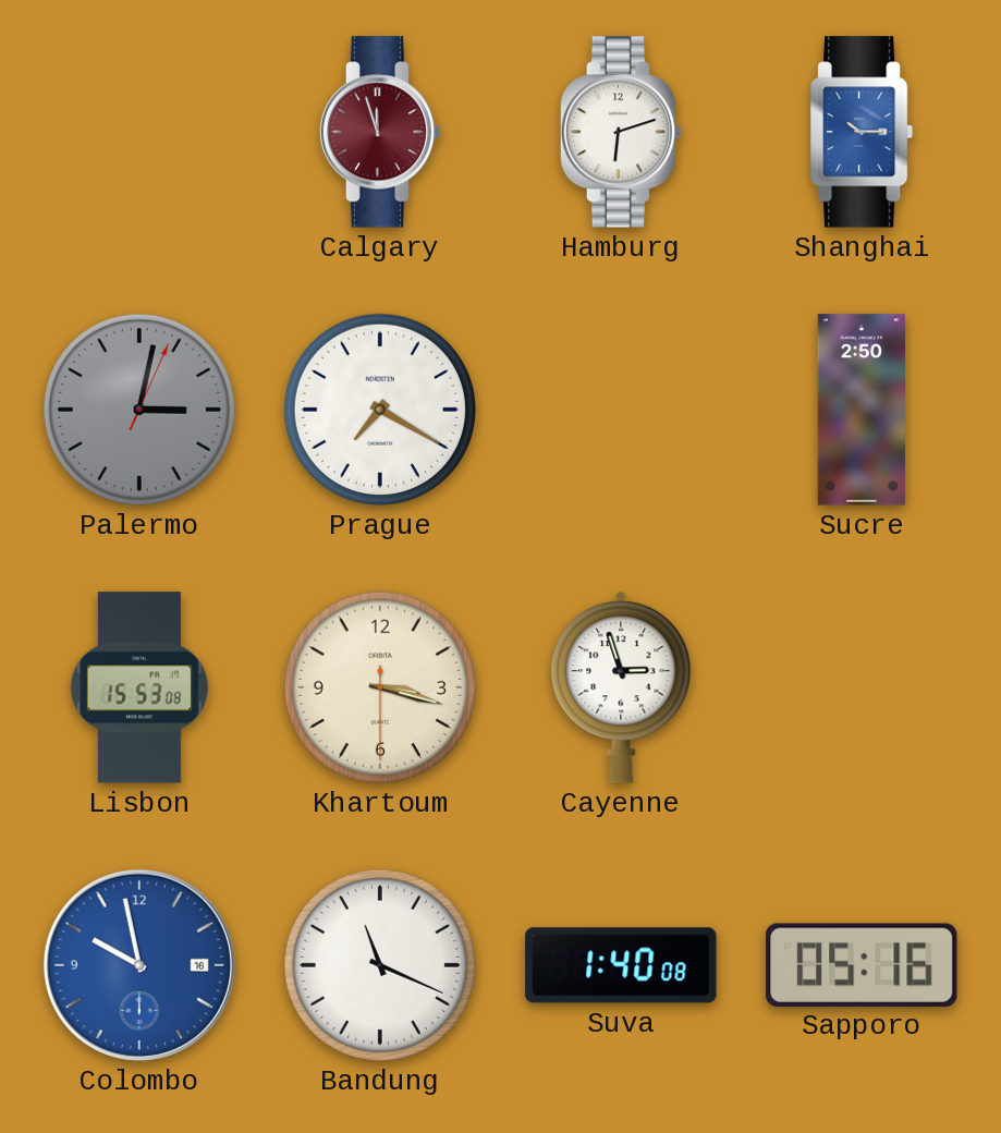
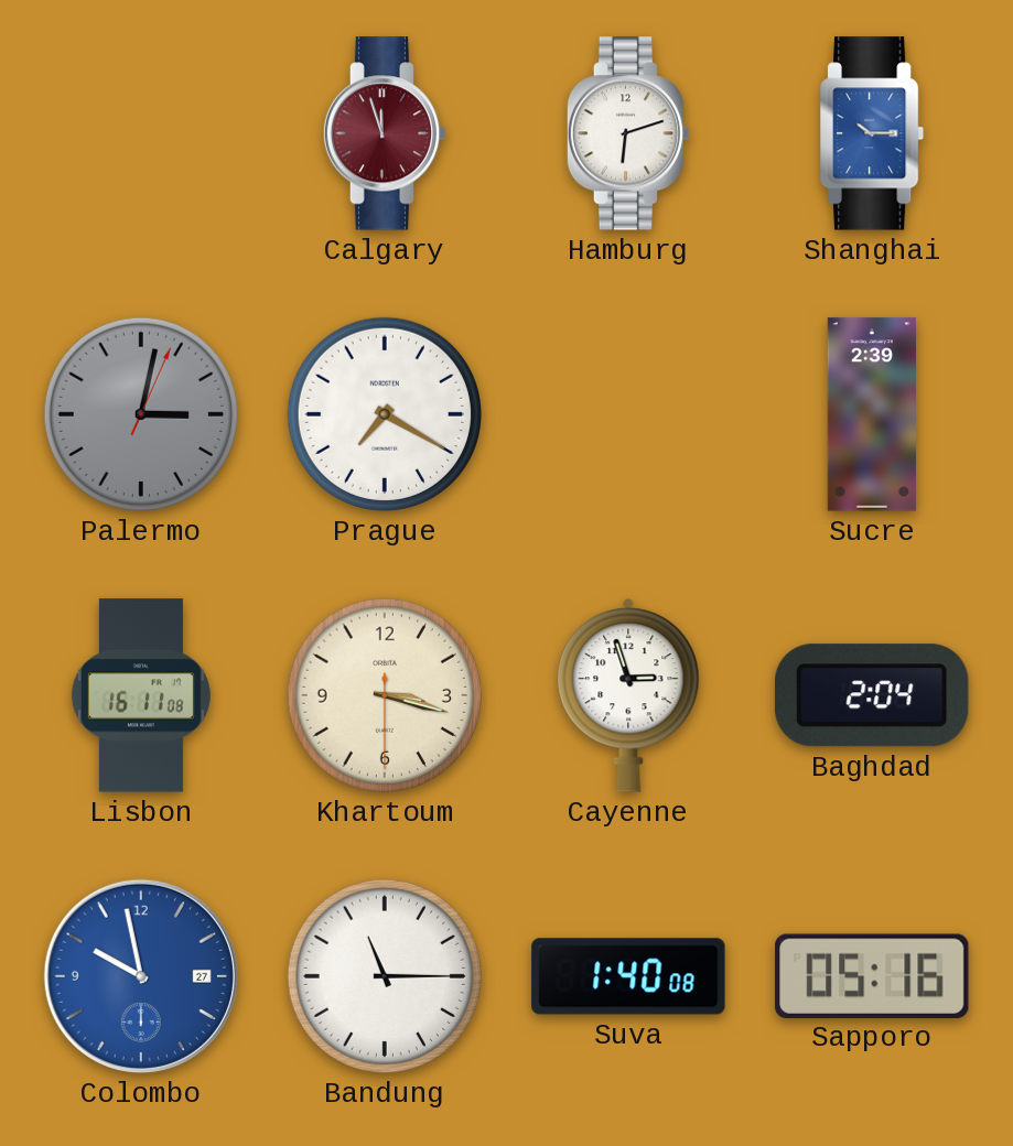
Sucre: 2:50 -> 2:39 (872, 414)
Lisbon: 15:53 -> 16:11 (141, 695)
Baghdad: none -> 2:04 (872, 695)
Colombo date: 16 -> 27 (141, 976)
Bandung: 11:19 -> 11:15 (385, 976)
